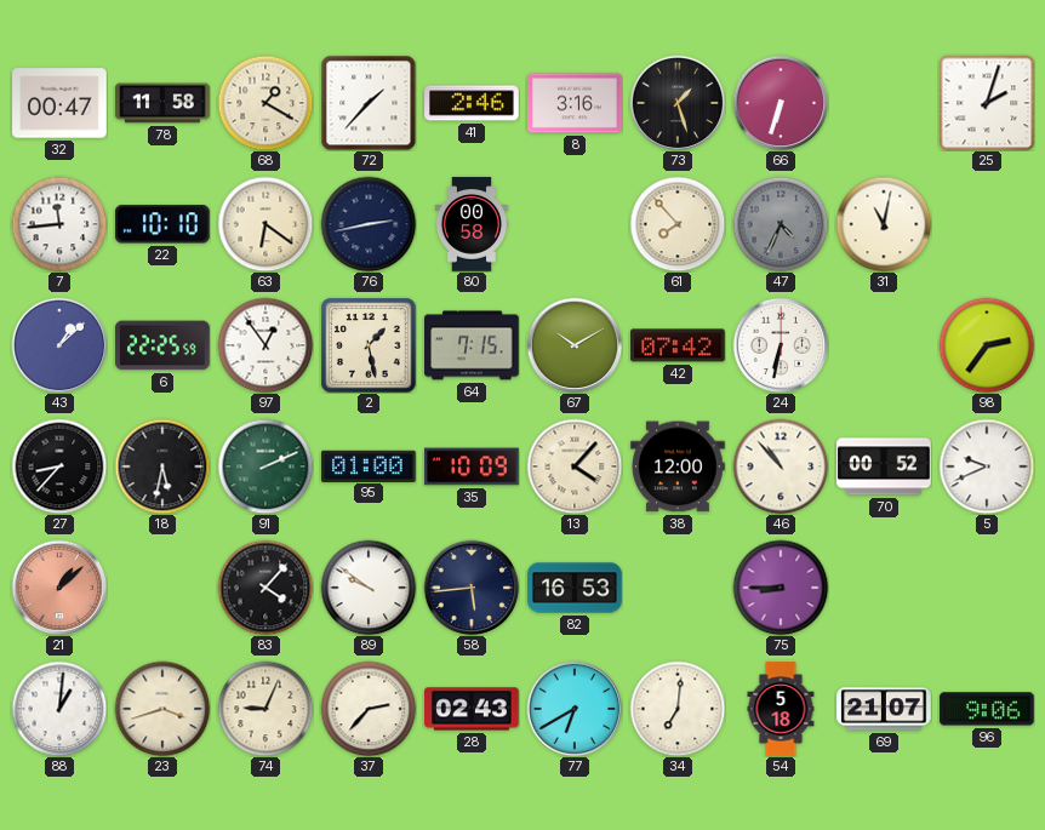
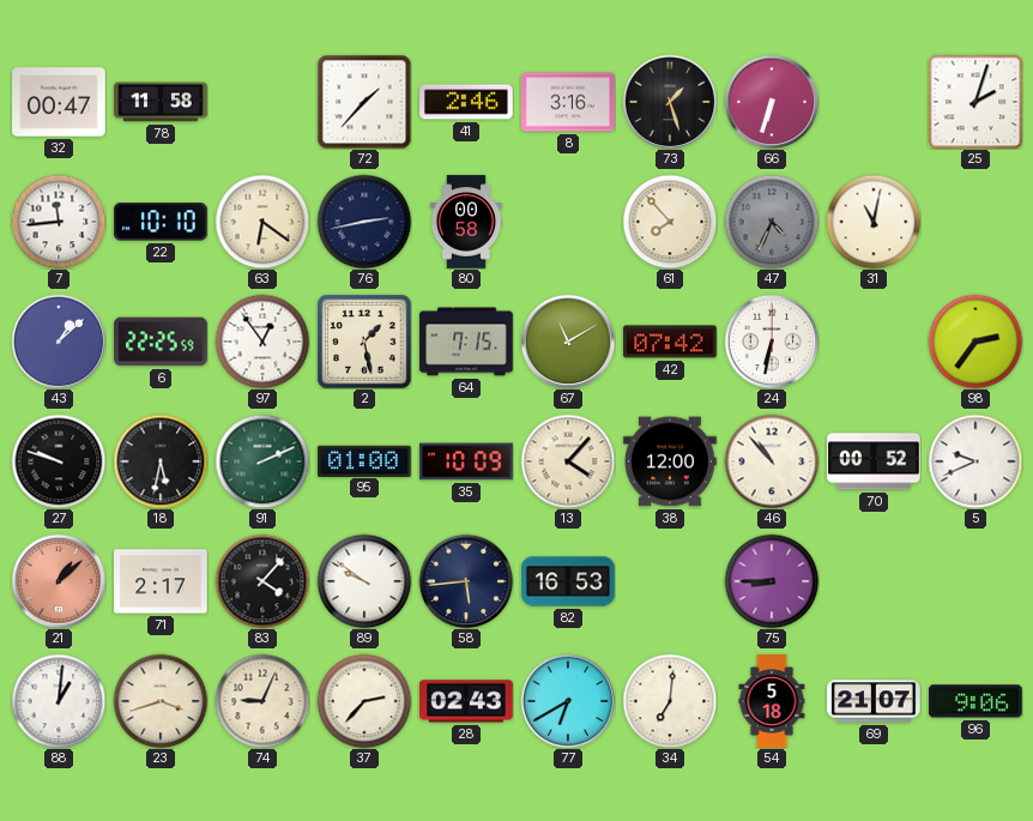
68: 1:20 -> none (265, 103)
67: 10:10 -> 11:10 (568, 342)
27: 8:37 -> 9:48 (59, 461)
71: none -> 2:17 (161, 581)
